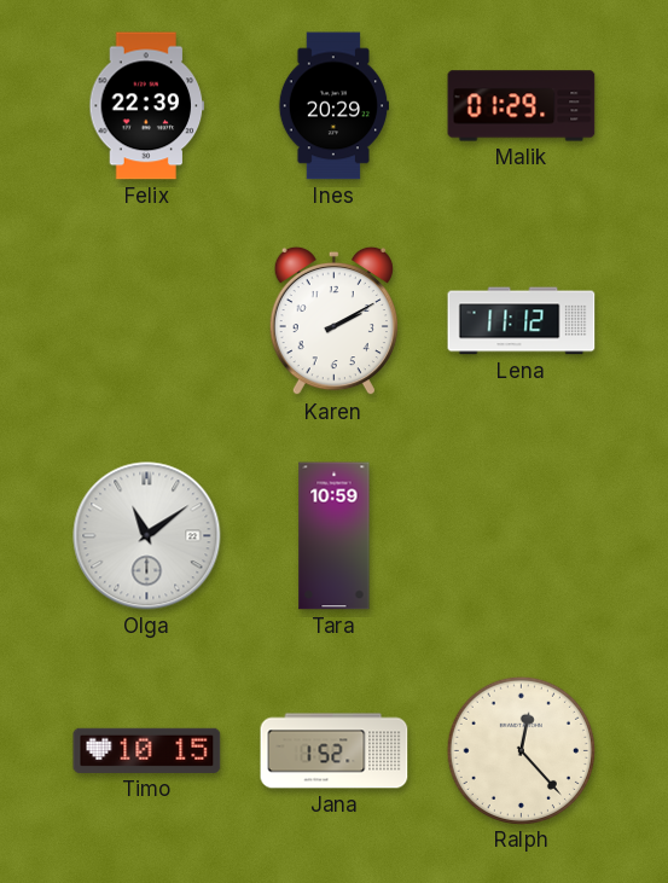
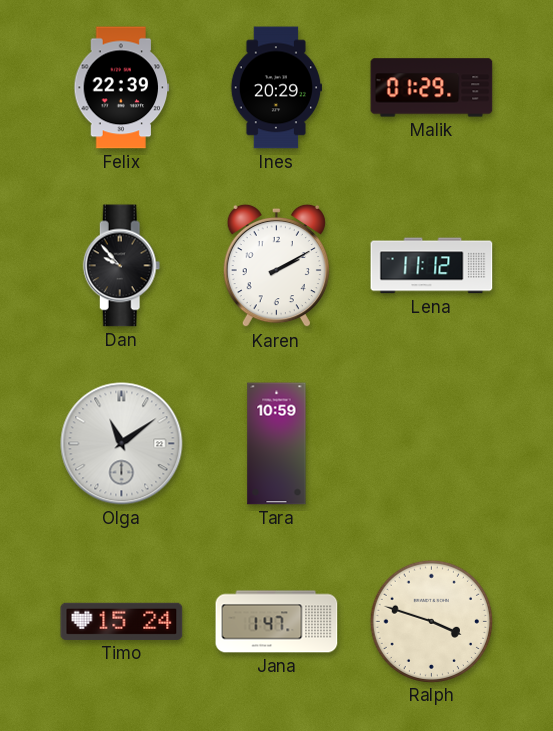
Dan: none -> 9:53 (122, 266)
Timo: 10:15 -> 15:24 (122, 621)
Jana: 1:52 -> 1:47 (277, 622)
Ralph: 12:23 -> 3:48 (431, 621)
